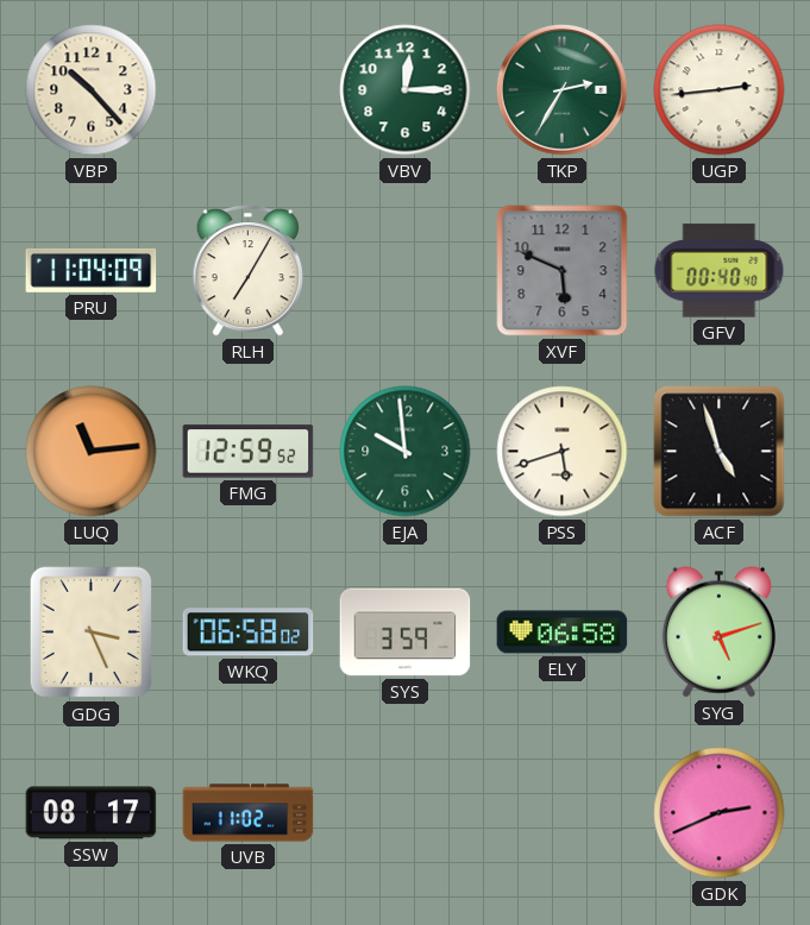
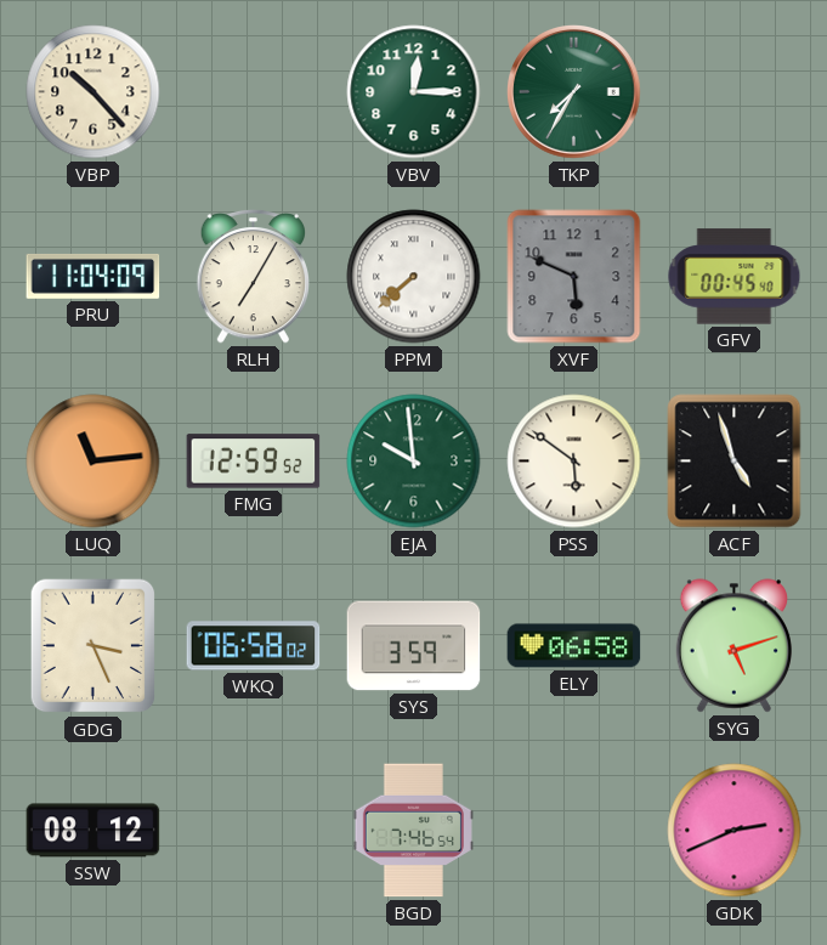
TKP: 2:35 -> 7:35 (574, 92)
UGP: 2:44 -> none (720, 90)
PPM: none -> 7:38 (414, 277)
GFV: 00:40 -> 00:45 (735, 277)
PSS: 5:42 -> 5:51 (574, 462)
SSW: 08:17 -> 08:12 (94, 831)
UVB: 11:02 -> none (249, 813)
BGD: none -> 7:46 (413, 831)
